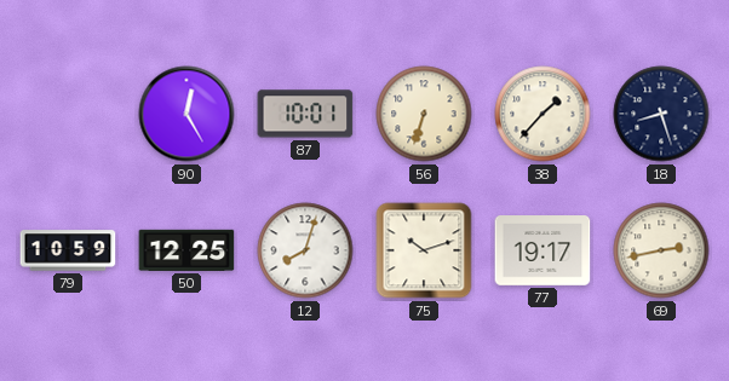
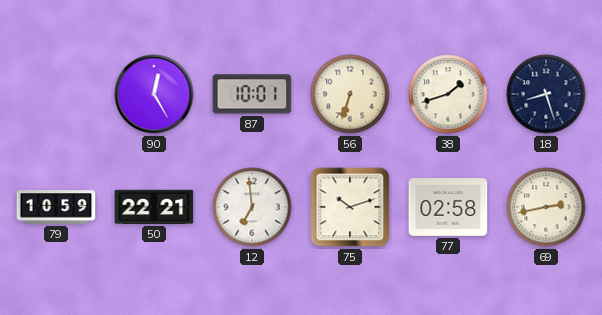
38: 1:37 -> 1:42 (448, 94)
50: 12:25 -> 22:21 (154, 207)
12: 8:03 -> 6:59 (252, 207)
77: 19:17 -> 02:58 (448, 207)
